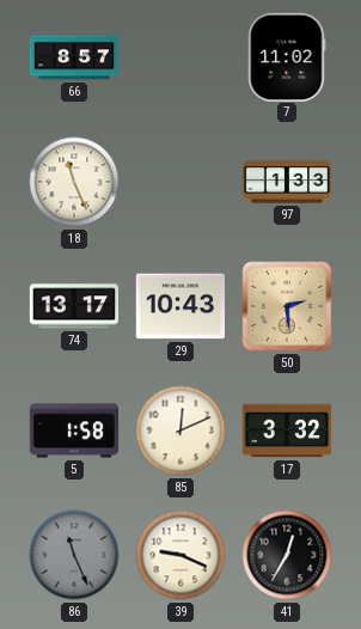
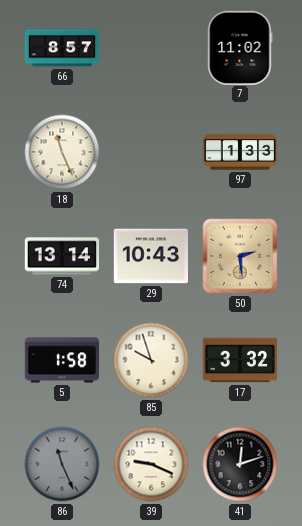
74: 13:17 -> 13:14 (61, 256)
85: 12:11 -> 9:57 (151, 360)
41: 12:35 -> 12:12 (240, 464)
